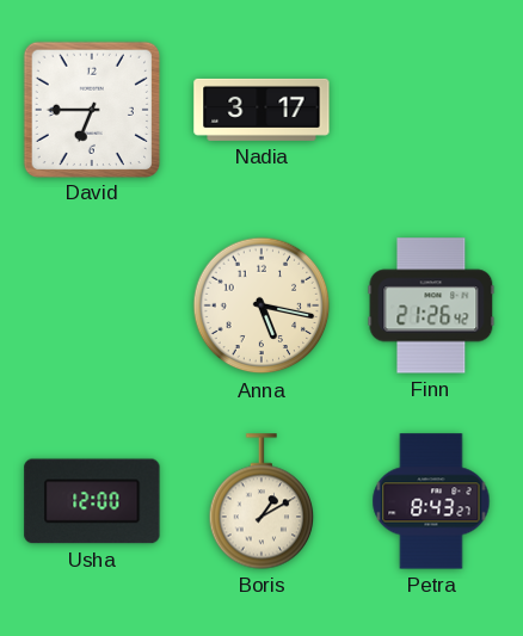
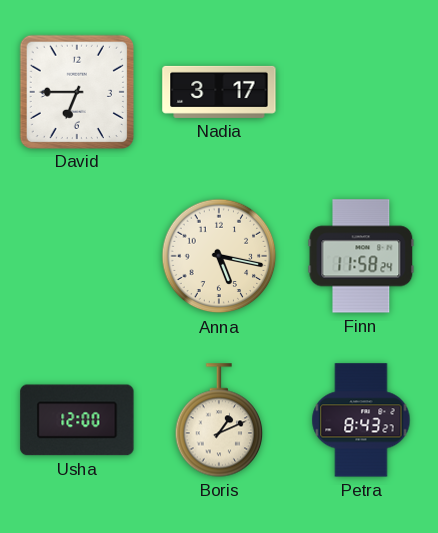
Finn: 21:26 -> 11:58 (361, 256)
Boris: 1:10 -> 1:11 (219, 420)
